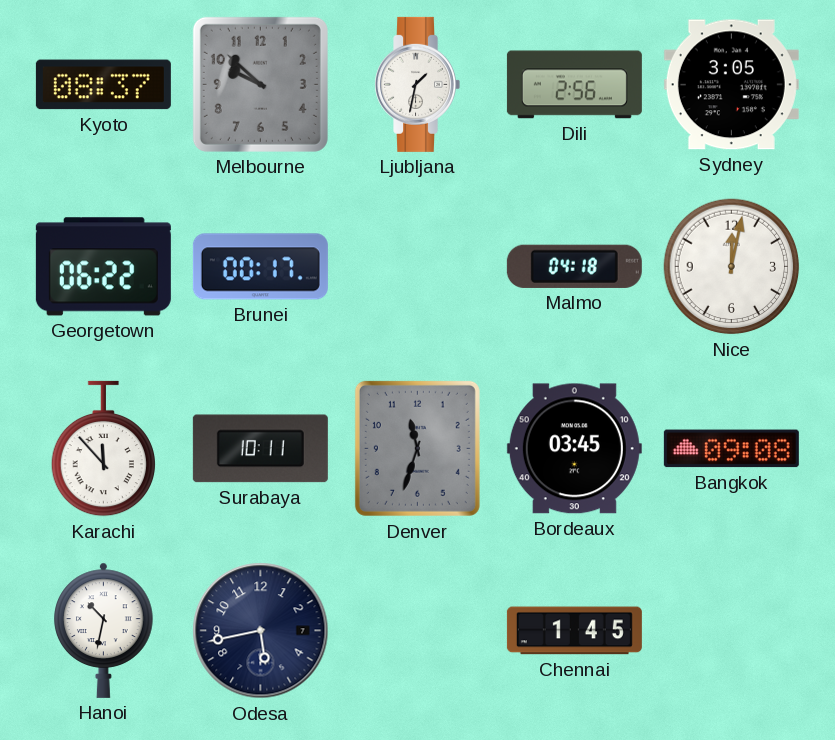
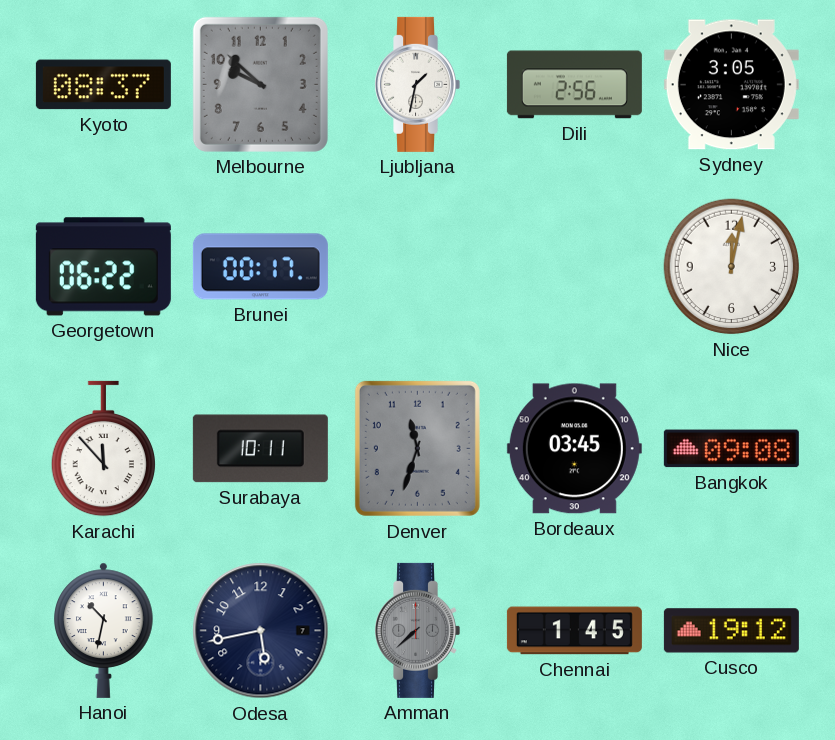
Malmo: 04:18 -> none (574, 266)
Amman: none -> 7:38 (417, 630)
Cusco: none -> 19:12 (731, 631)
